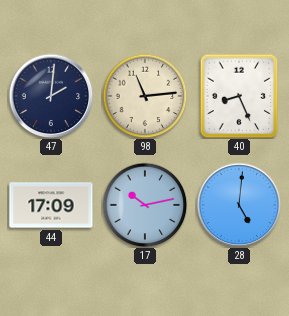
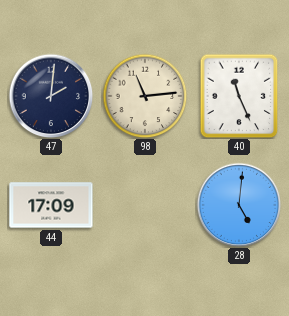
40: 8:26 -> 11:26 (239, 96)
17: 10:13 -> none (145, 205)
